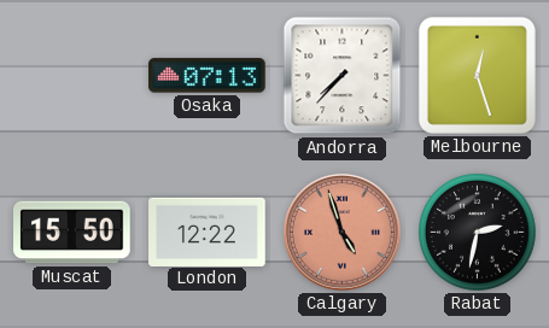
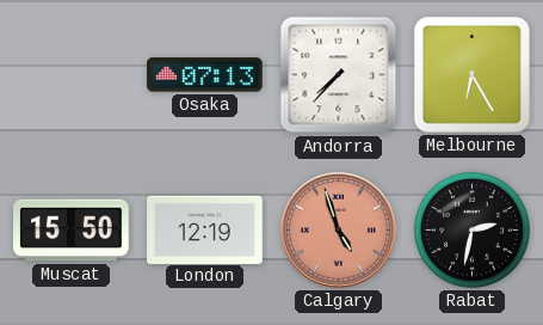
Melbourne: 12:27 -> 6:25 (471, 74)
London: 12:22 -> 12:19 (205, 229)
